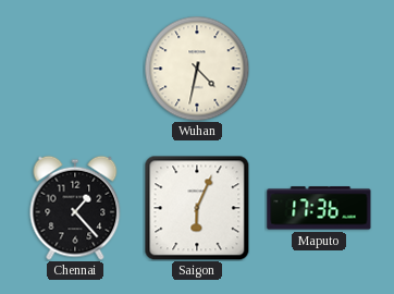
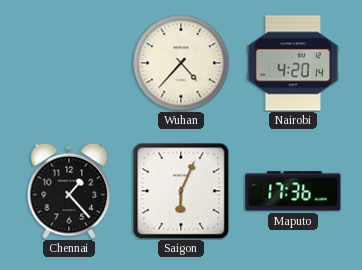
Wuhan: 4:32 -> 4:37 (181, 63)
Nairobi: none -> 4:20 (293, 63)
